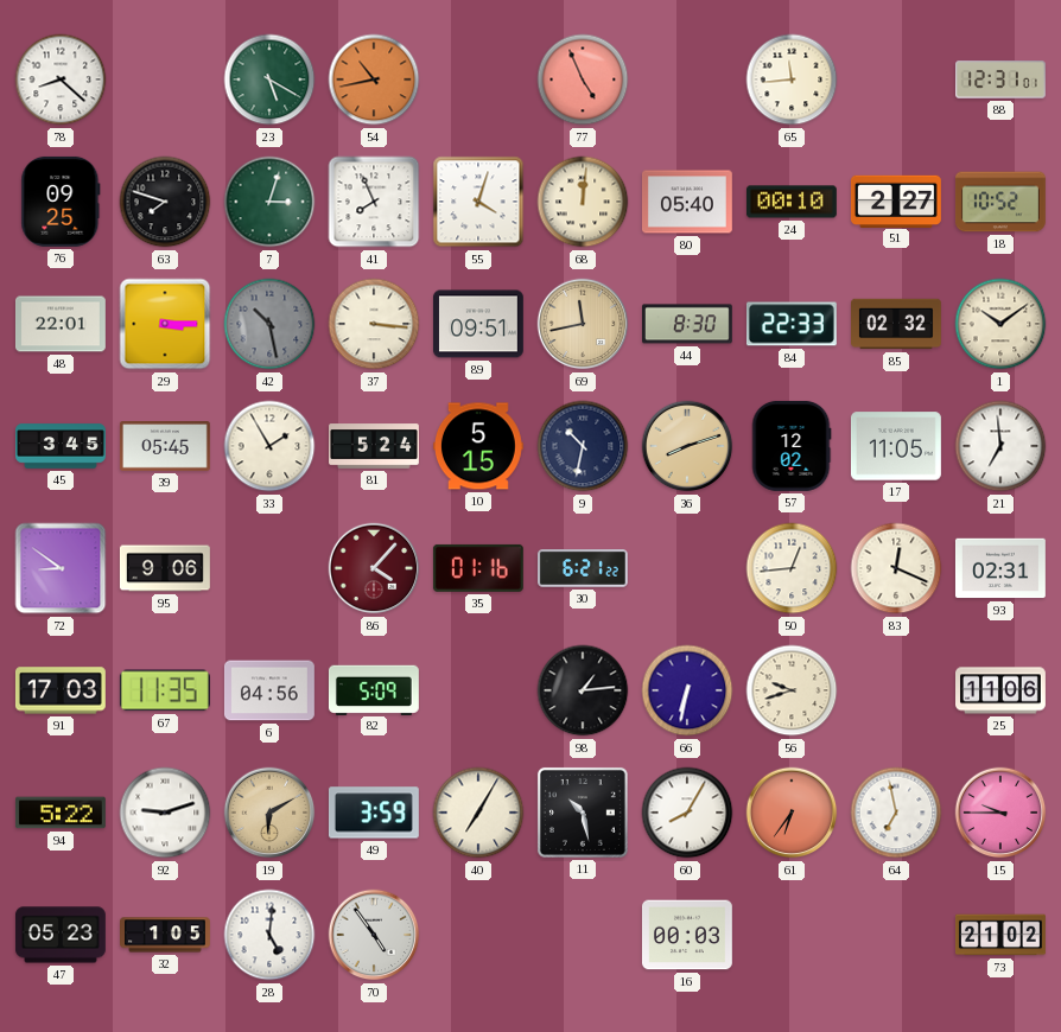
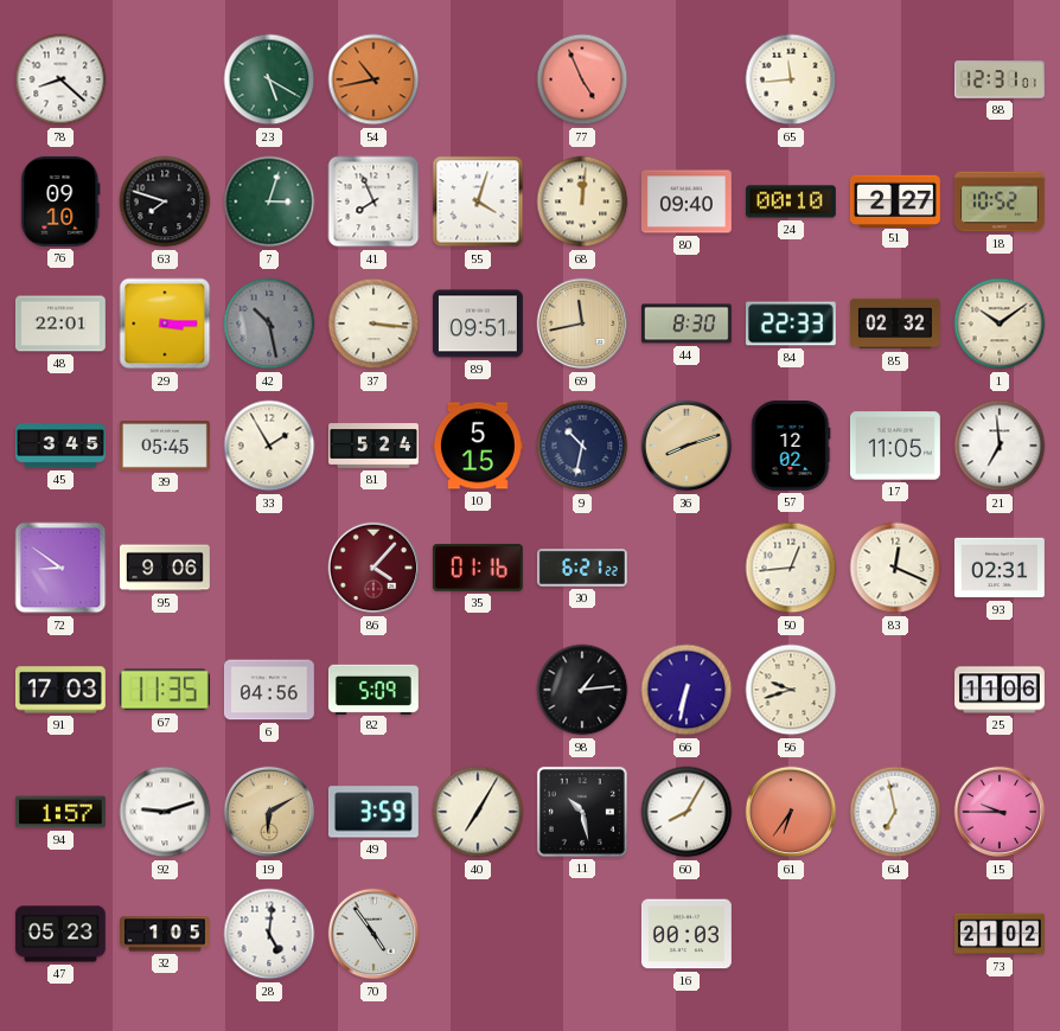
76: 09:25 -> 09:10 (60, 201)
80: 05:40 -> 09:40 (687, 201)
94: 5:22 -> 1:57 (60, 812)
